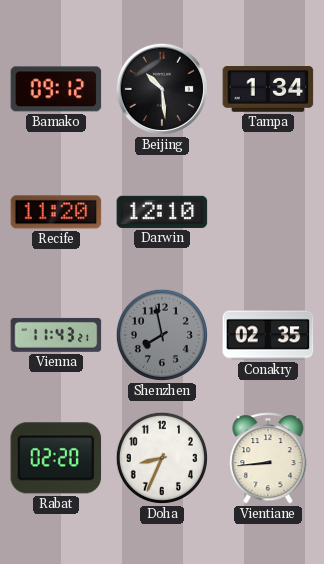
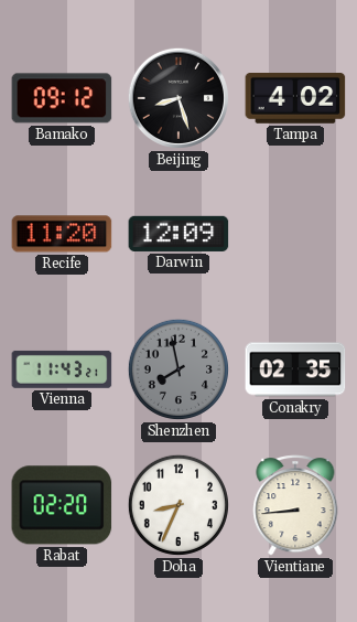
Beijing: 10:29 -> 8:27 (178, 98)
Tampa: 1:34 -> 4:02 (295, 99)
Darwin: 12:10 -> 12:09 (178, 234)
